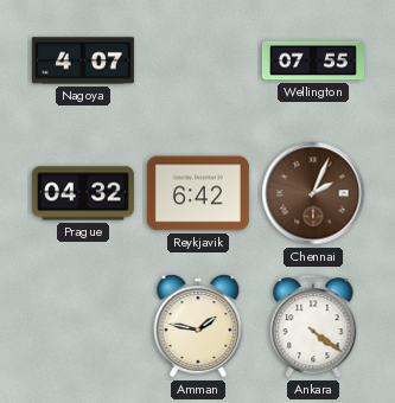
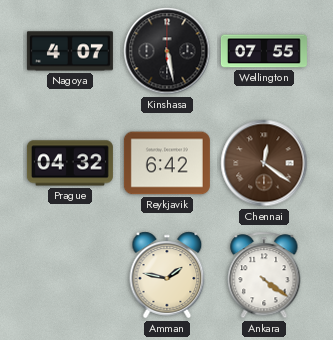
Kinshasa: none -> 5:28 (167, 51)
Chennai: 2:04 -> 12:21 (264, 163)
